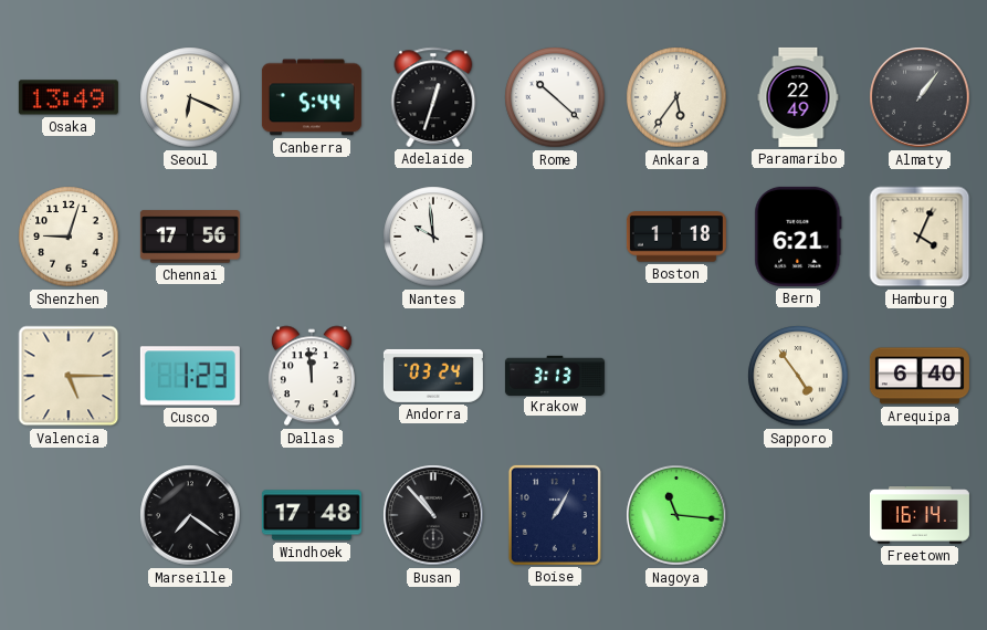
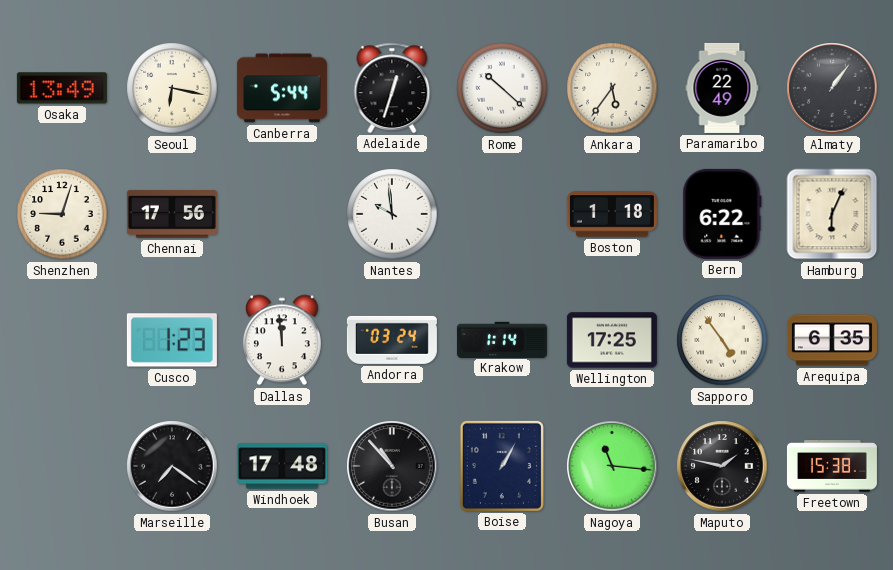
Seoul: 6:19 -> 6:17 (172, 88)
Bern: 6:21 -> 6:22 (722, 214)
Hamburg: 4:04 -> 6:04 (832, 214)
Valencia: 5:15 -> none (69, 376)
Krakow: 3:13 -> 1:14 (502, 339)
Wellington: none -> 17:25 (612, 340)
Arequipa: 6:40 -> 6:35 (832, 340)
Maputo: none -> 1:47 (722, 466)
Freetown: 16:14 -> 15:38 (832, 466)
